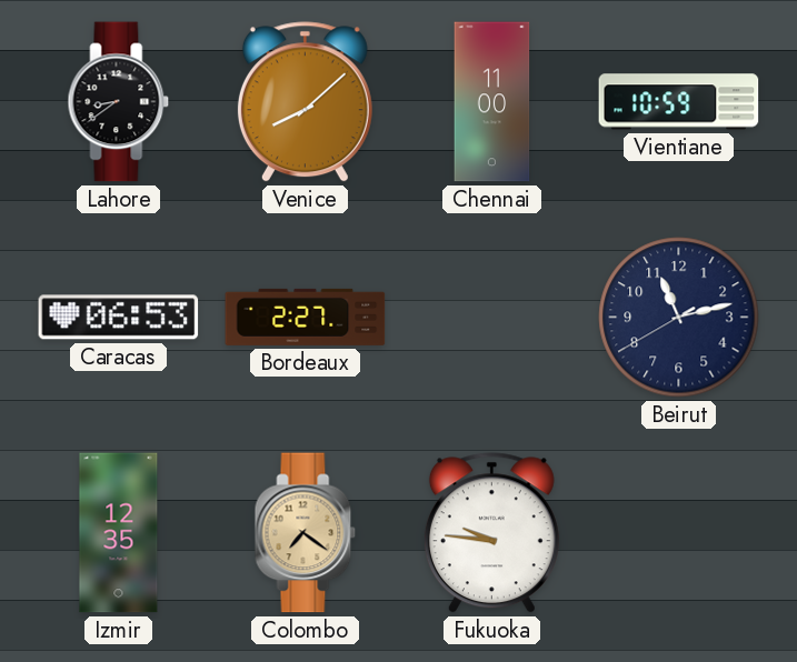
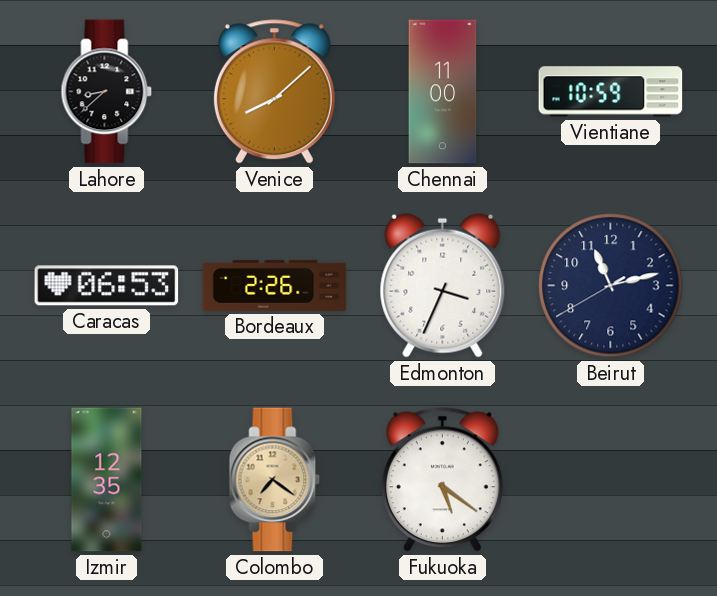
Lahore: 8:39 -> 8:38 (107, 92)
Bordeaux: 2:27 -> 2:26 (275, 285)
Edmonton: none -> 3:34 (443, 285)
Fukuoka: 9:46 -> 5:21 (442, 480)
